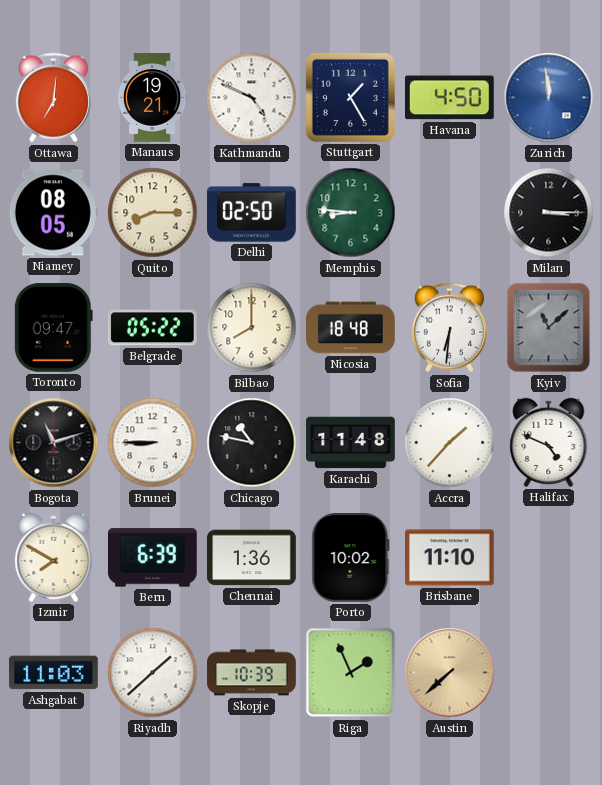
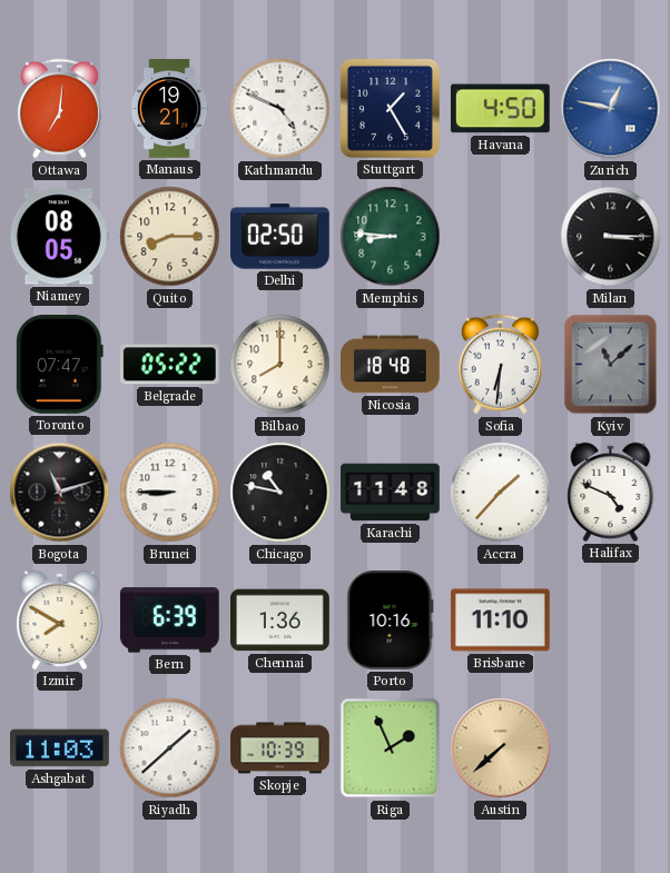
Zurich: 11:59 -> 12:47 (611, 109)
Toronto: 09:47 -> 07:47 (59, 365)
Porto: 10:02 -> 10:16 (391, 621)
